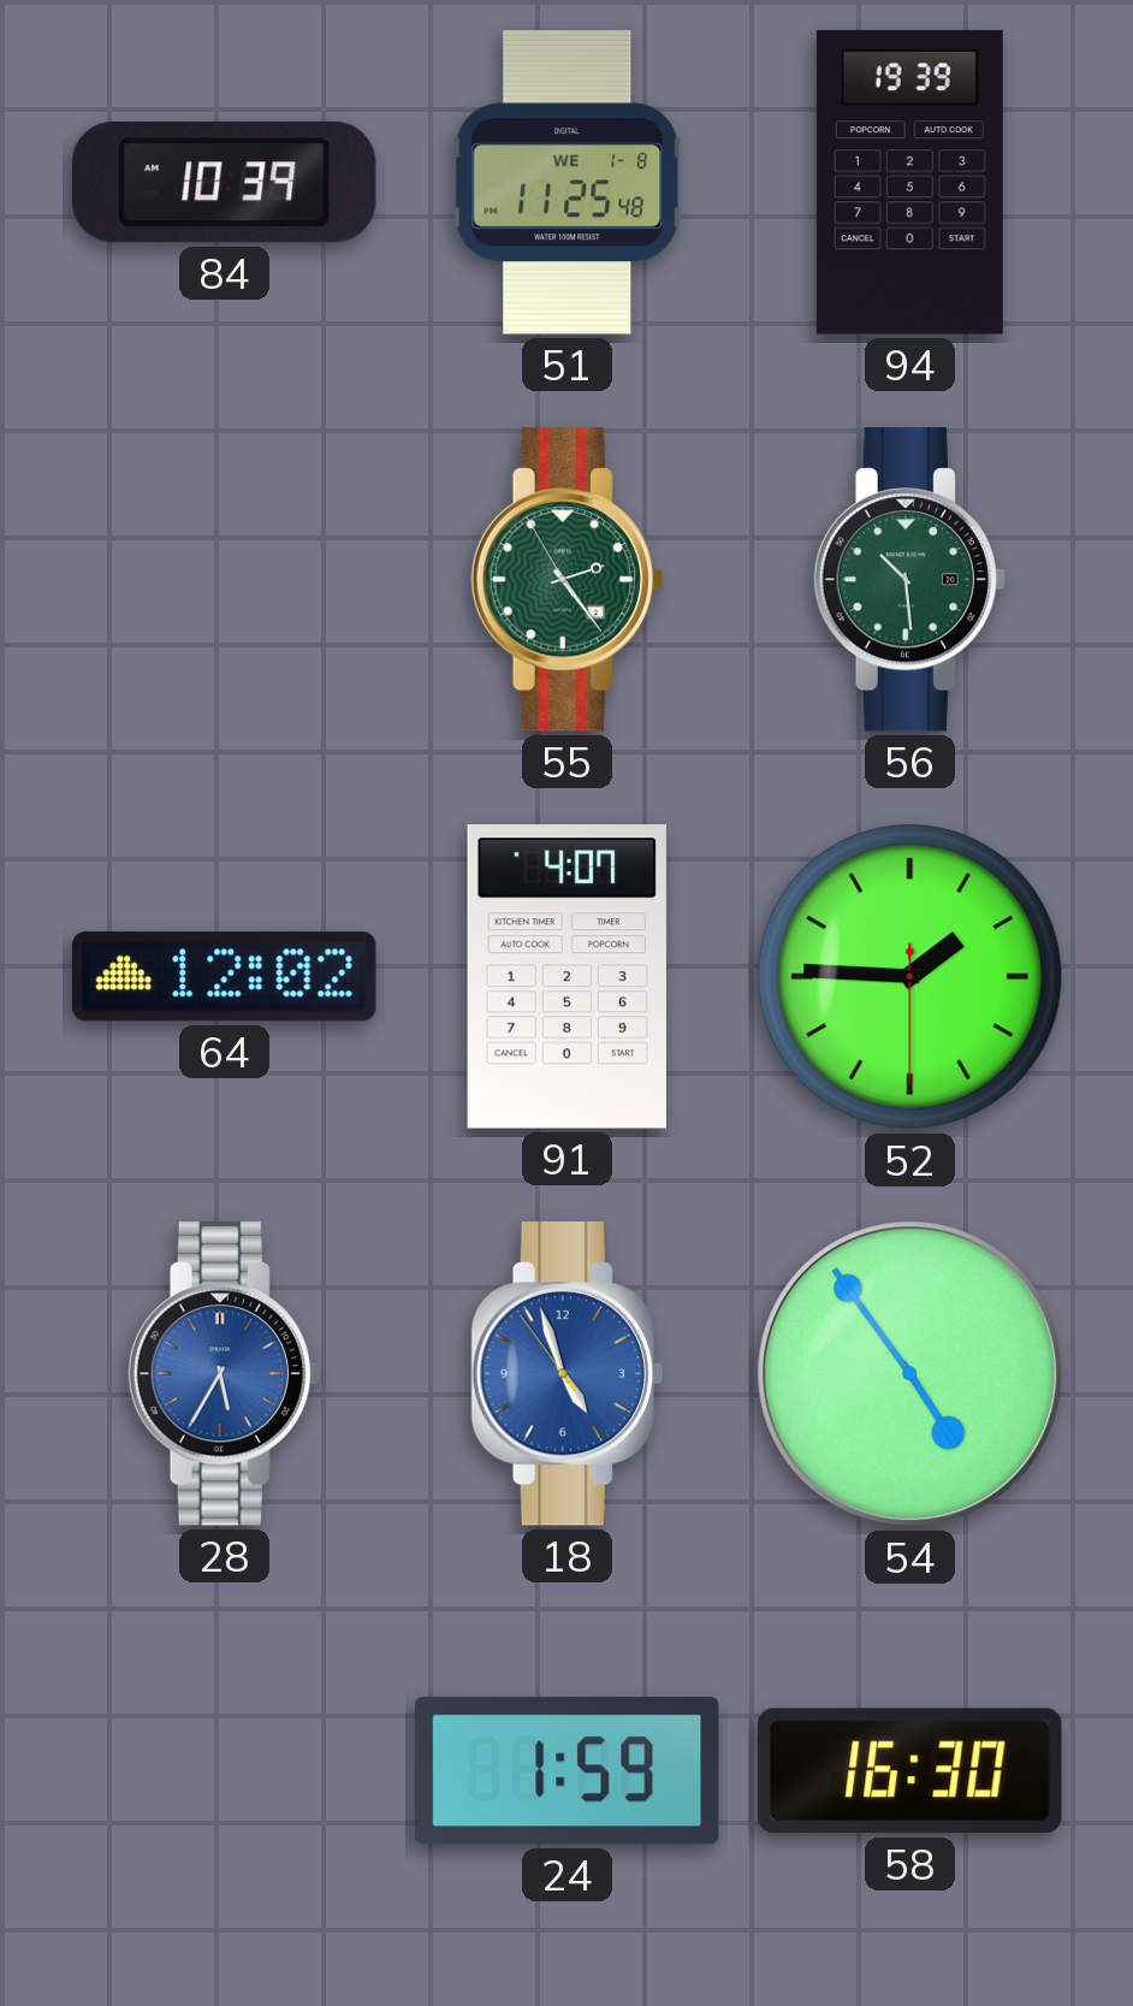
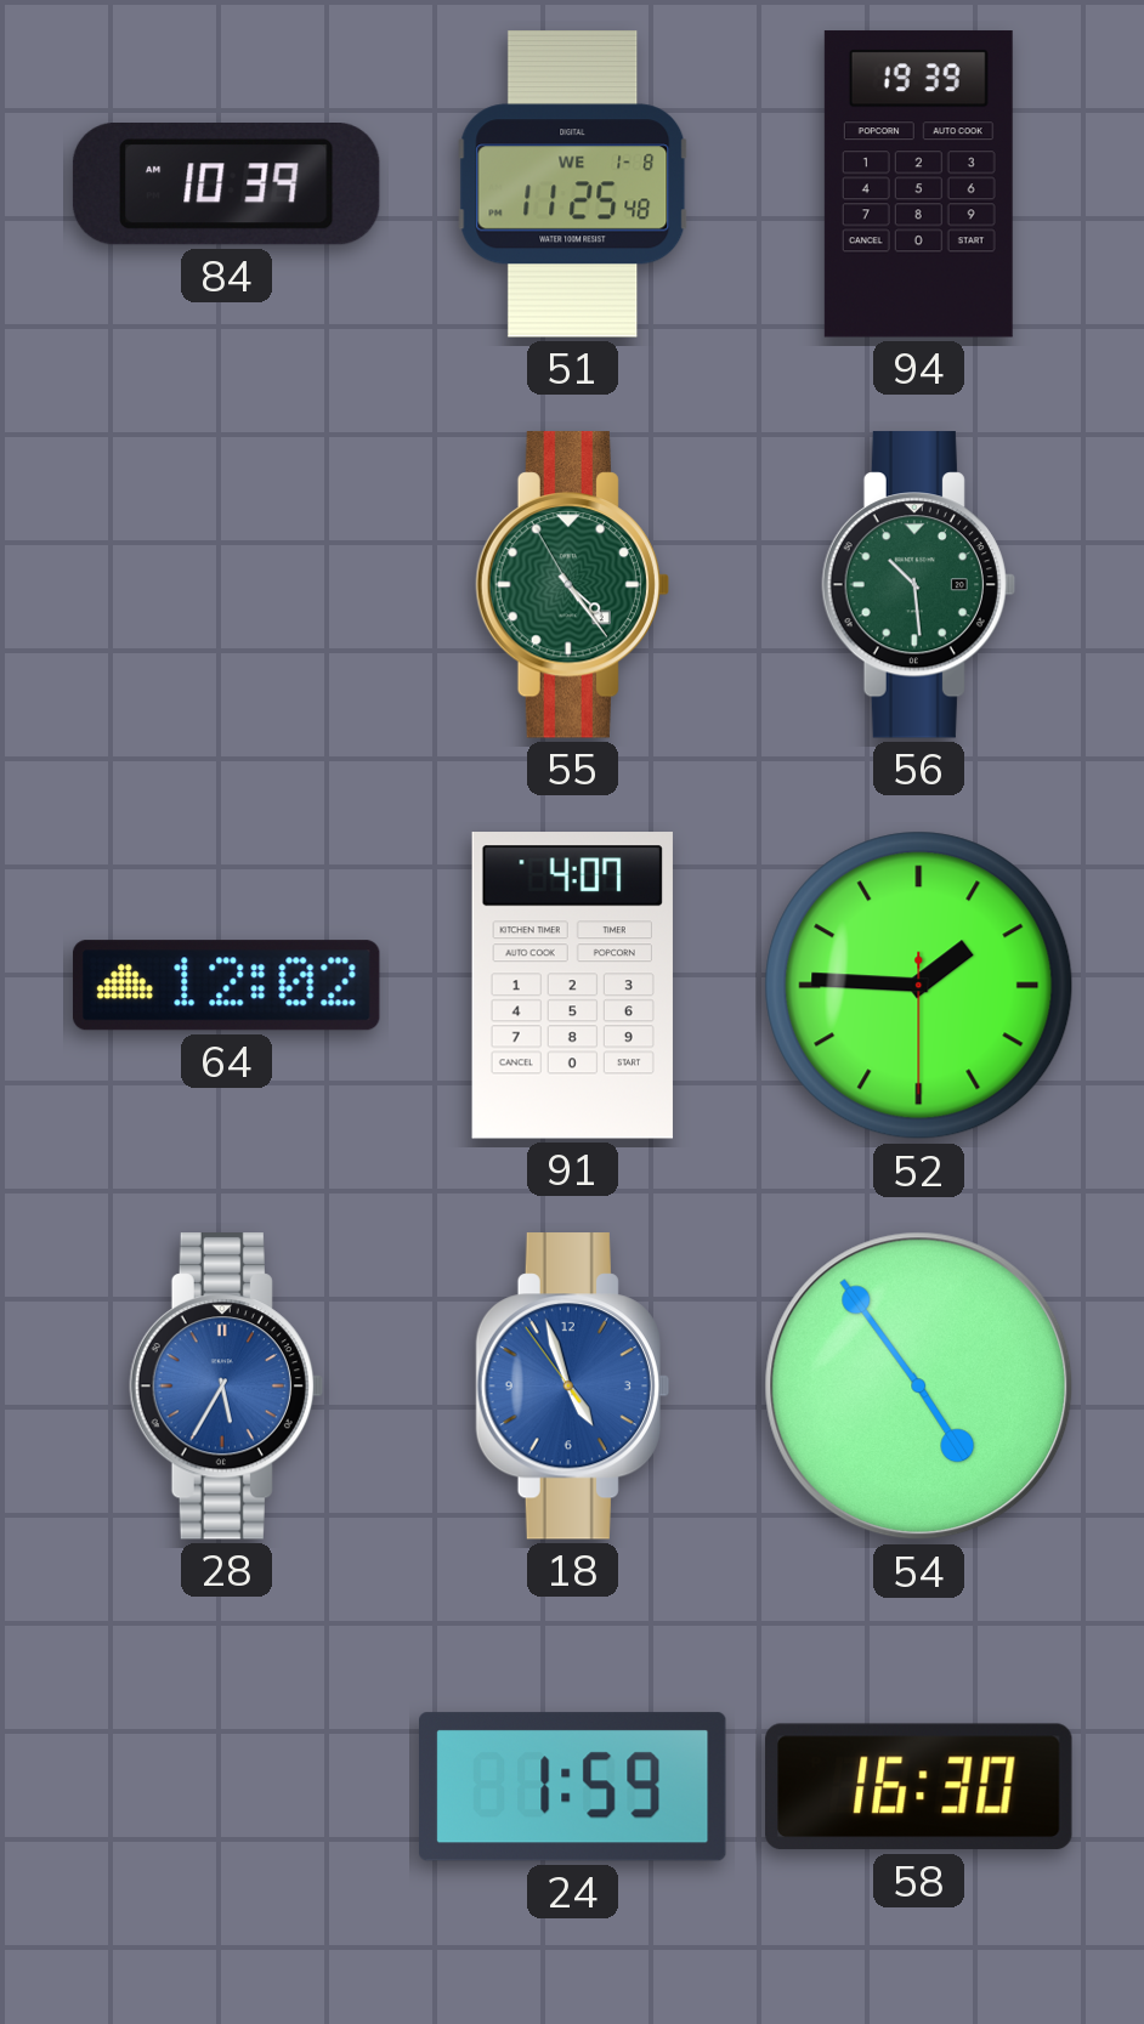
55: 2:23 -> 4:23 (572, 585)
